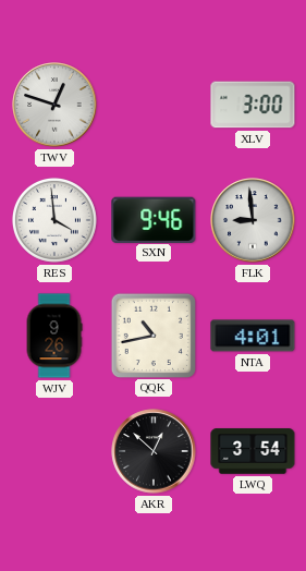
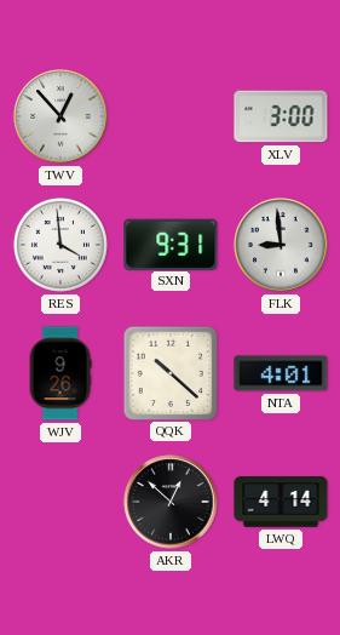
TWV: 12:48 -> 12:53 (60, 116)
SXN: 9:46 -> 9:31 (171, 244)
QQK: 10:43 -> 10:22 (169, 372)
LWQ: 3:54 -> 4:14 (281, 502)
